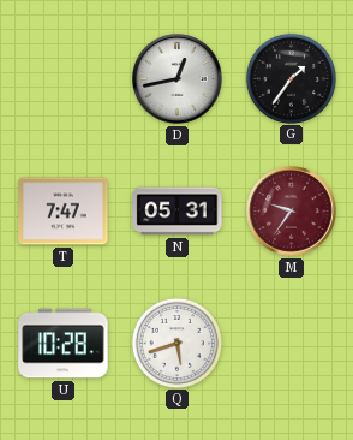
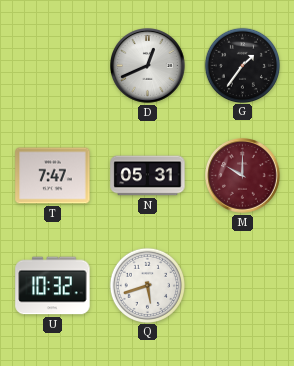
D: 12:43 -> 12:41 (148, 66)
M: 9:36 -> 10:00 (243, 176)
U: 10:28 -> 10:32 (53, 286)
